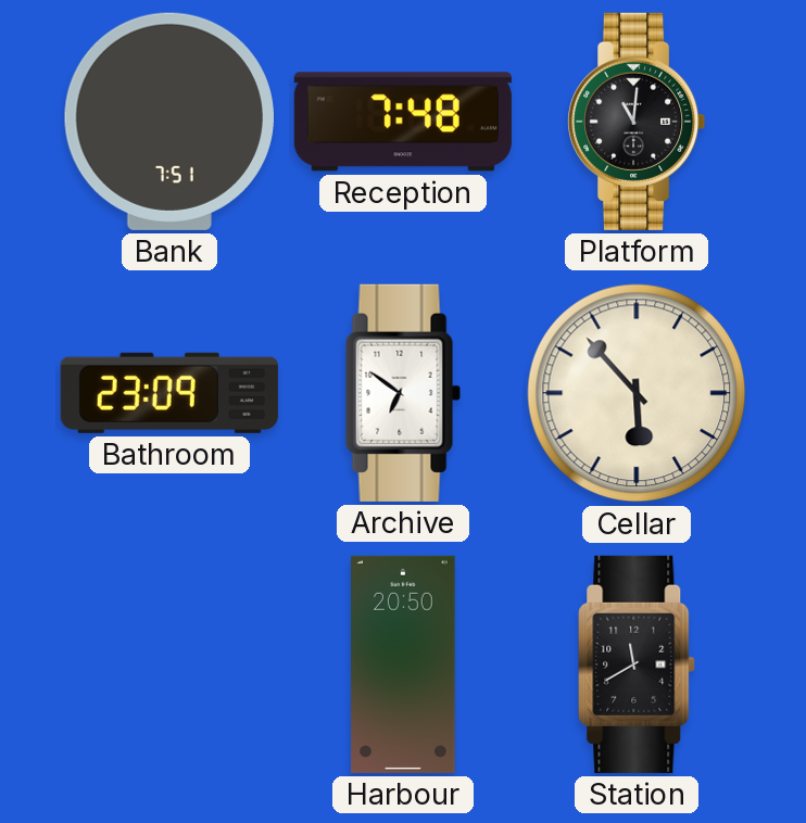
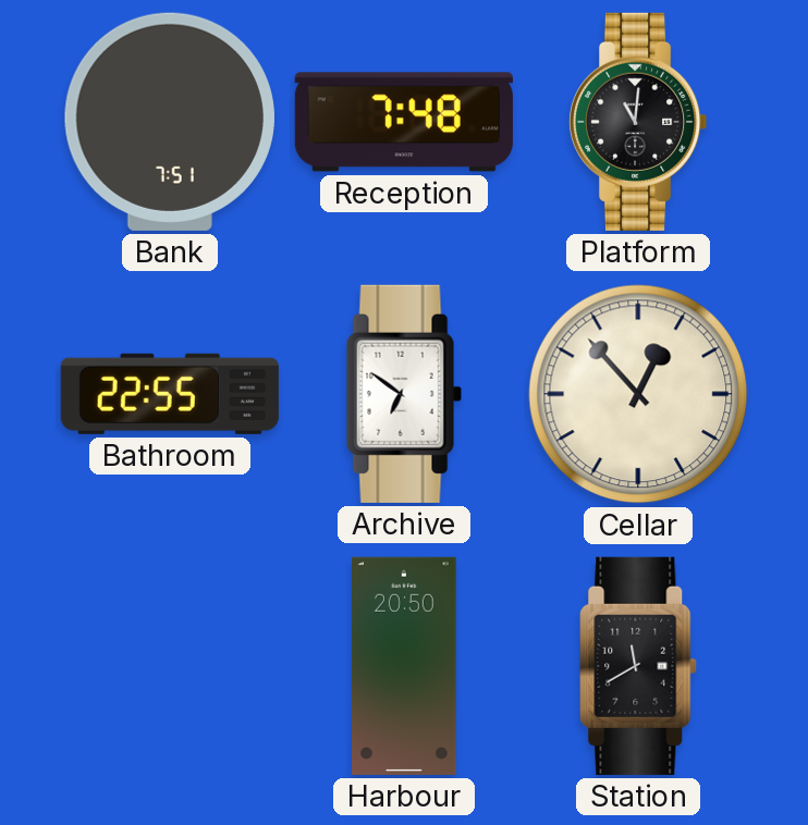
Bathroom: 23:09 -> 22:55 (170, 394)
Cellar: 5:53 -> 12:53 (638, 394)
